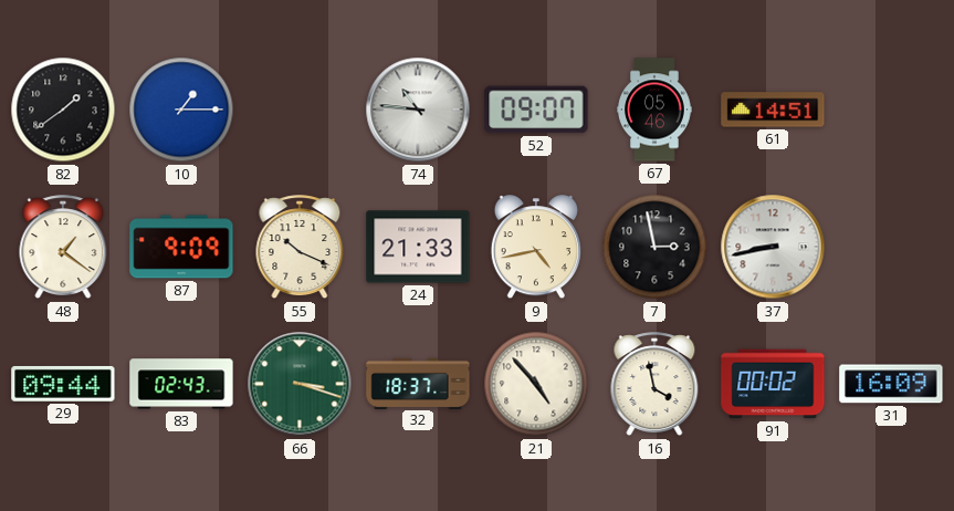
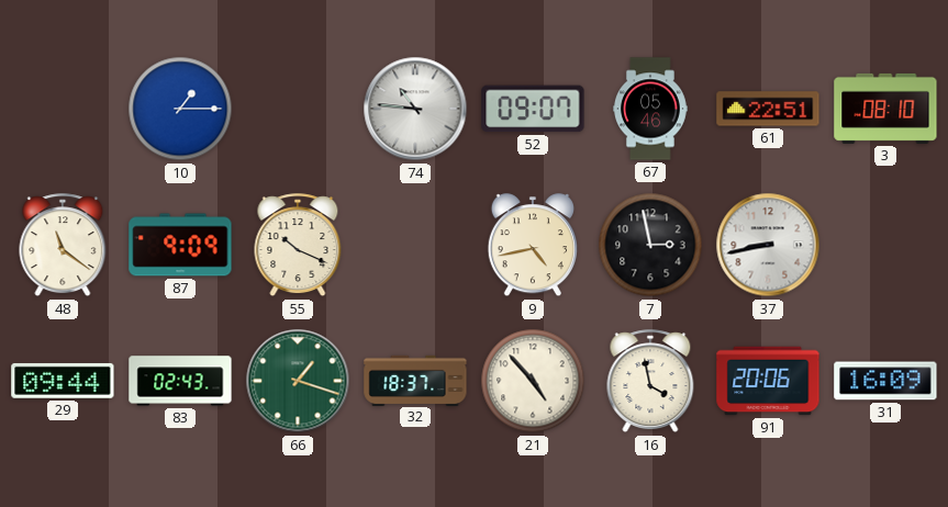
82: 1:39 -> none (63, 109)
61: 14:51 -> 22:51 (768, 109)
3: none -> 08:10 (885, 109)
48: 1:21 -> 11:21 (63, 246)
24: 21:33 -> none (418, 247)
66: 3:18 -> 1:18 (298, 381)
91: 00:02 -> 20:06 (768, 381)
